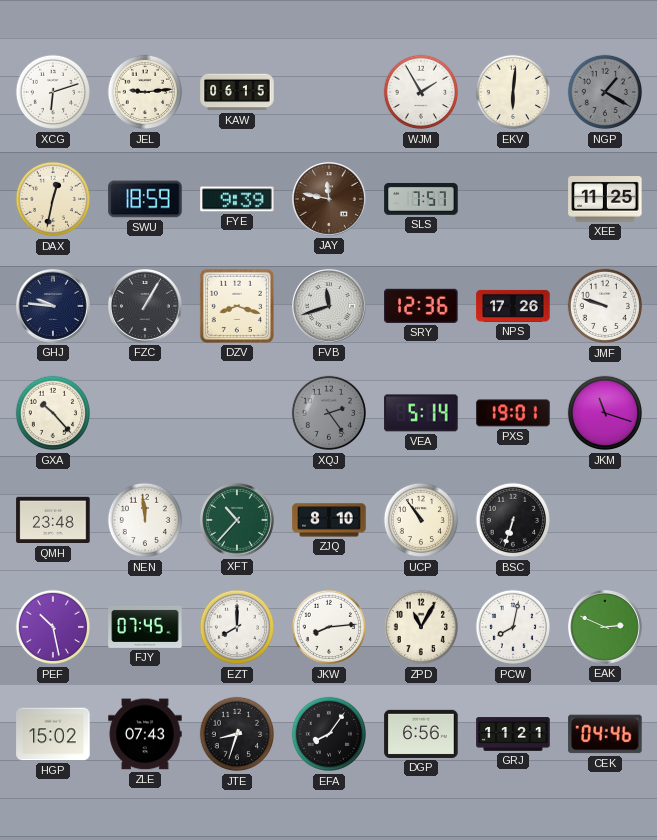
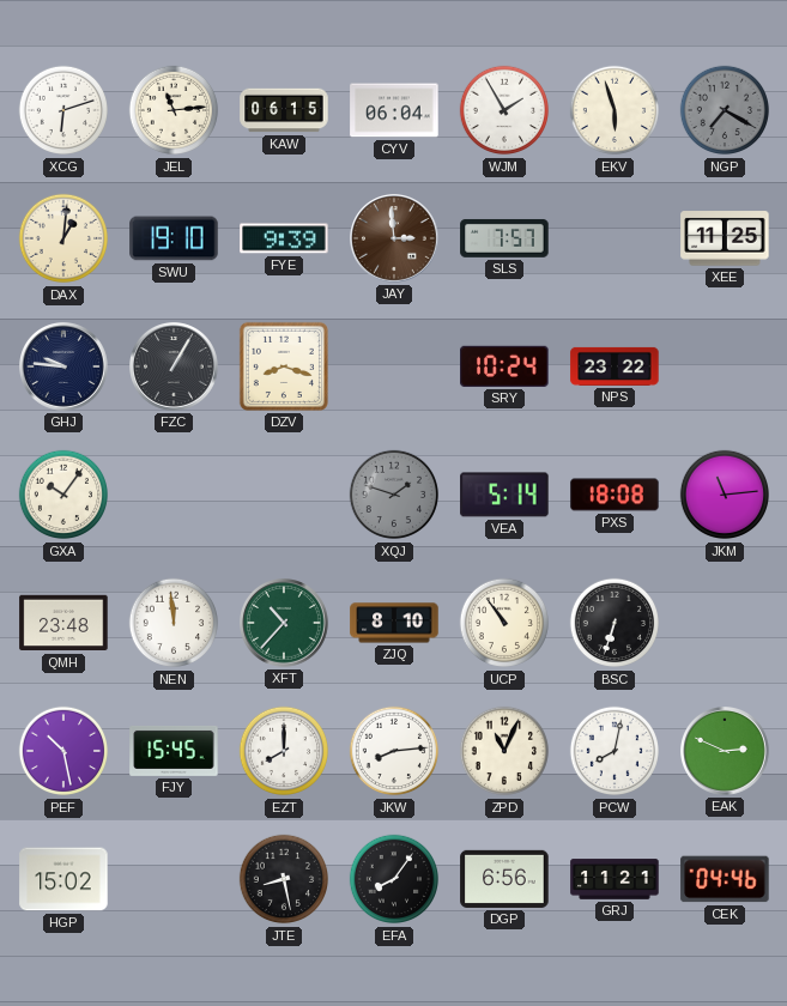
JEL: 9:14 -> 11:14 (174, 110)
CYV: none -> 06:04 (394, 110)
EKV: 6:01 -> 5:57 (615, 110)
NGP: 1:20 -> 7:20 (725, 110)
DAX: 12:32 -> 1:01 (63, 238)
SWU: 18:59 -> 19:10 (174, 238)
JAY: 11:47 -> 2:59 (395, 240)
FVB: 11:42 -> none (330, 307)
SRY: 12:36 -> 10:24 (504, 366)
NPS: 17:26 -> 23:22 (615, 366)
JMF: 9:48 -> none (605, 306)
GXA: 10:23 -> 10:06 (63, 495)
XQJ: 2:24 -> 1:48 (394, 495)
PXS: 19:01 -> 18:08 (615, 495)
JKM: 11:18 -> 11:14 (725, 495)
FJY: 07:45 -> 15:45 (174, 751)
ZPD: 11:05 -> 11:04 (504, 751)
ZLE: 07:43 -> none (145, 734)
JTE: 8:33 -> 8:28 (284, 879)
